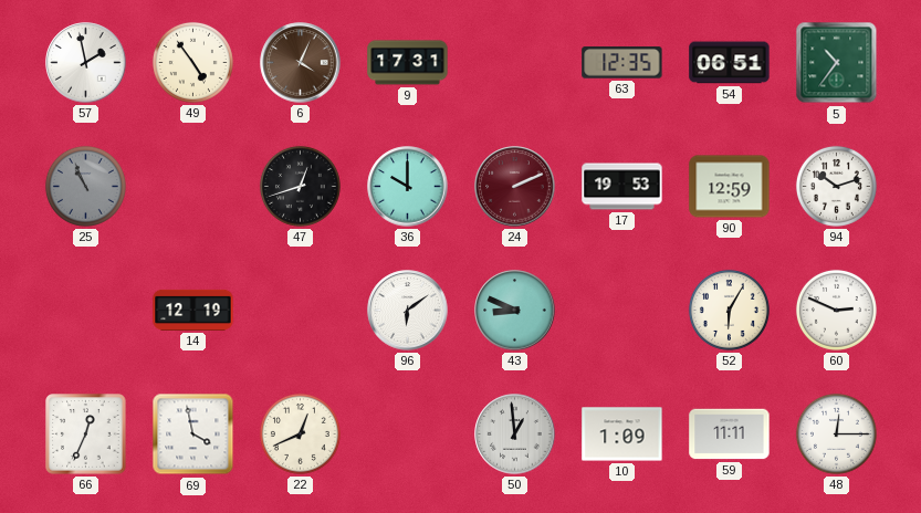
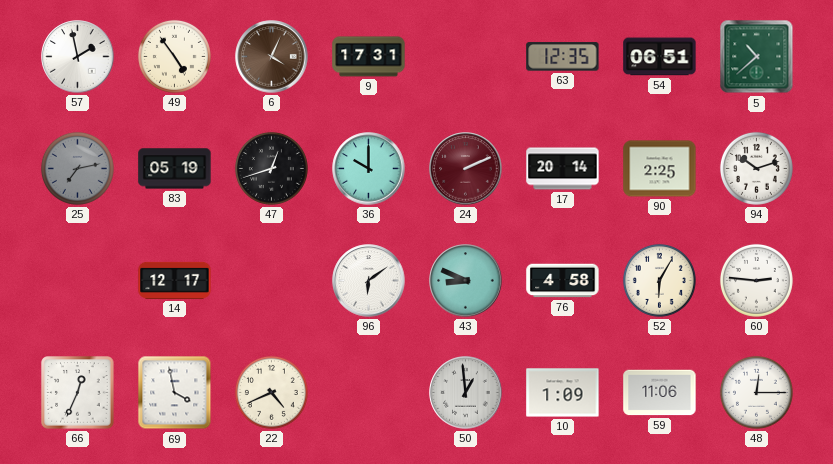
5: 10:36 -> 10:38 (757, 57)
25: 10:56 -> 7:13 (77, 168)
83: none -> 05:19 (175, 169)
17: 19:53 -> 20:14 (563, 169)
90: 12:59 -> 2:25 (660, 169)
14: 12:19 -> 12:17 (175, 280)
76: none -> 4:58 (563, 281)
60: 2:49 -> 2:46 (756, 280)
22: 12:41 -> 4:41 (271, 392)
59: 11:11 -> 11:06 (660, 393)
